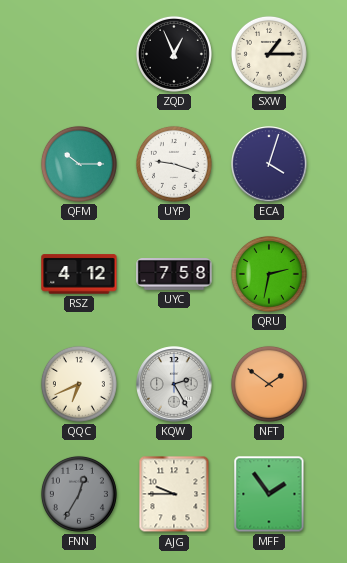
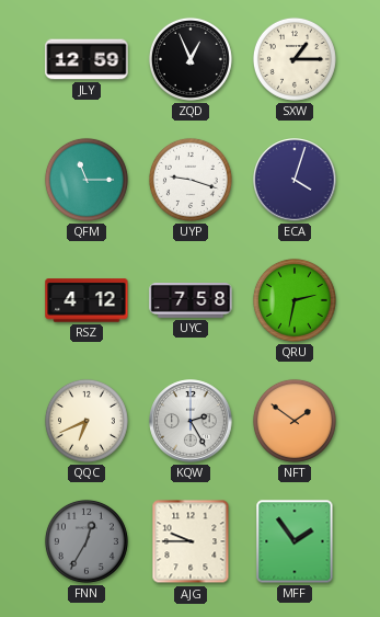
JLY: none -> 12:59 (87, 59)
QFM: 10:15 -> 11:15 (87, 180)
